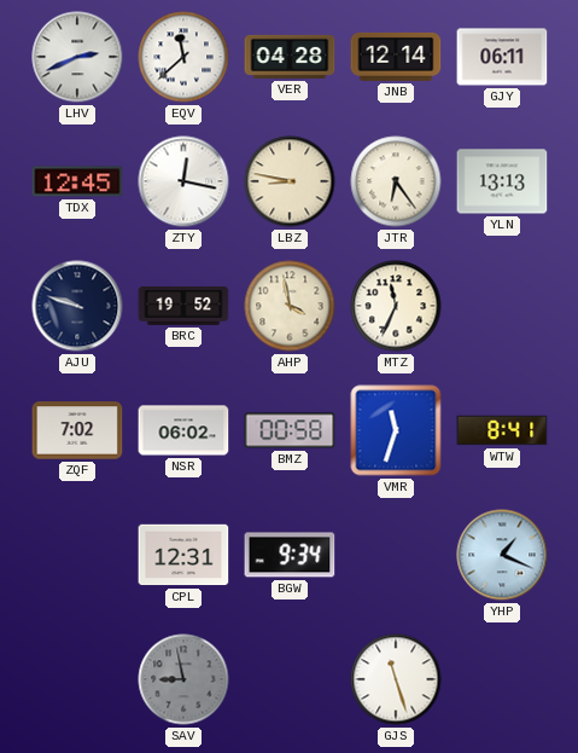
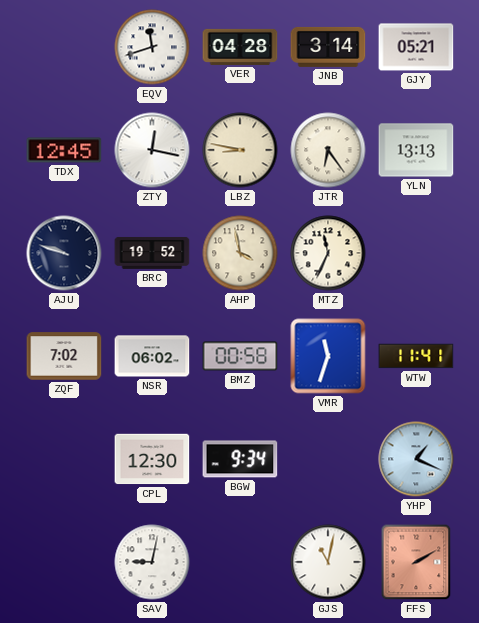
LHV: 2:41 -> none (77, 57)
EQV: 11:38 -> 11:42 (152, 47)
JNB: 12:14 -> 3:14 (328, 47)
GJY: 06:11 -> 05:21 (416, 47)
WTW: 8:41 -> 11:41 (416, 356)
CPL: 12:31 -> 12:30 (152, 459)
SAV: 8:58 -> 9:02 (152, 562)
SAV dial: grey -> white (152, 562)
GJS: 11:27 -> 11:02 (328, 562)
FFS: none -> 2:10 (416, 562)
